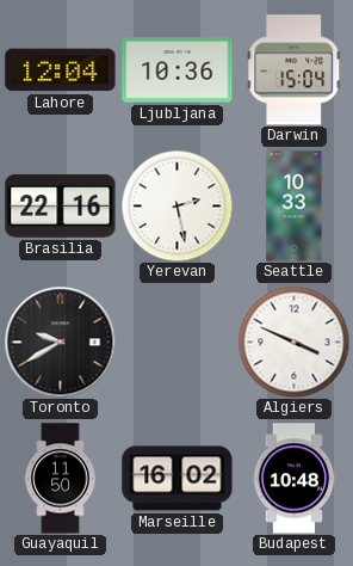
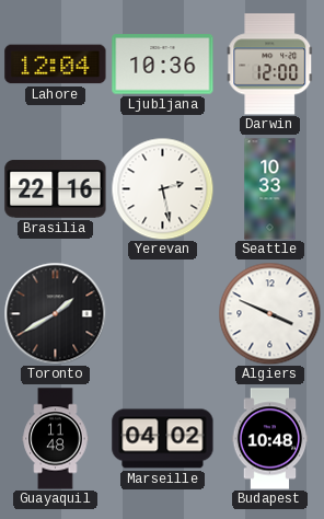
Darwin: 15:04 -> 12:00 (270, 65)
Toronto: 9:40 -> 1:40 (55, 313)
Guayaquil: 11:50 -> 11:48 (56, 439)
Marseille: 16:02 -> 04:02 (163, 439)
